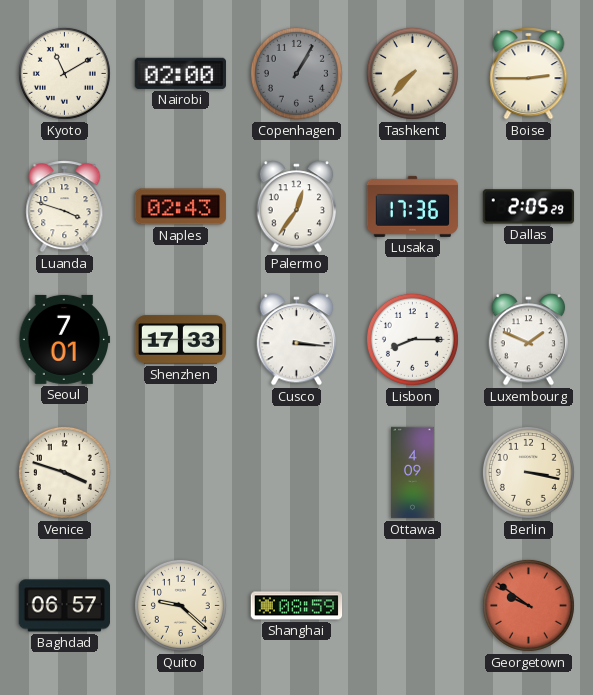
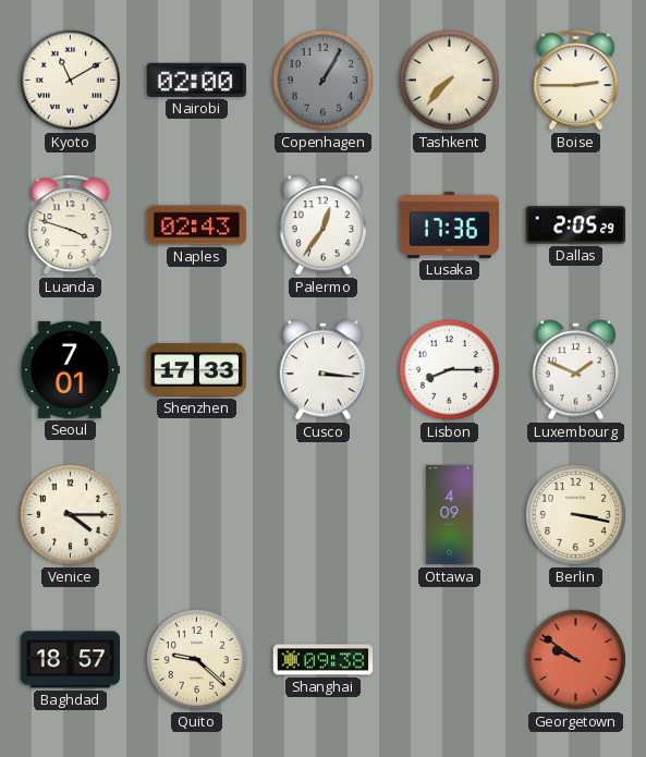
Venice: 3:48 -> 4:15 (70, 514)
Baghdad: 06:57 -> 18:57 (70, 660)
Shanghai: 08:59 -> 09:38 (324, 660)
